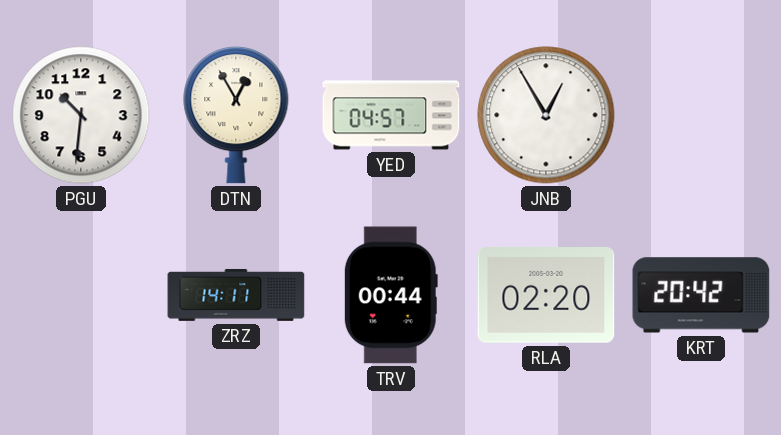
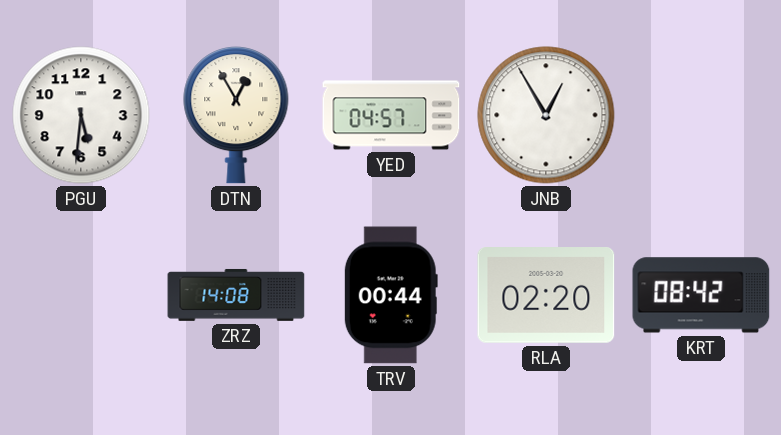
PGU: 10:31 -> 5:31 (81, 115)
ZRZ: 14:11 -> 14:08 (236, 295)
KRT: 20:42 -> 08:42 (701, 295)
